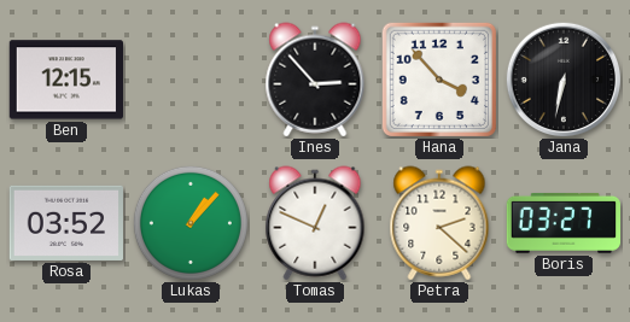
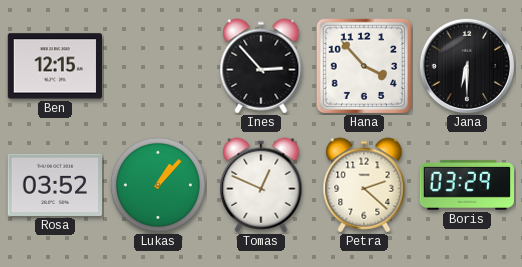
Jana: 6:32 -> 6:30 (466, 65)
Boris: 03:27 -> 03:29 (466, 185)
